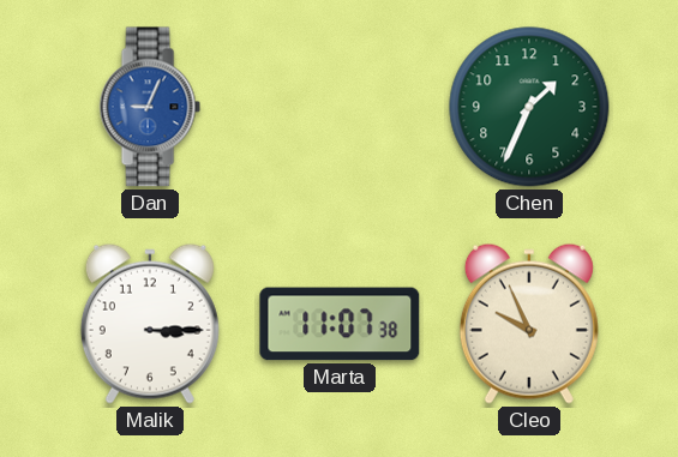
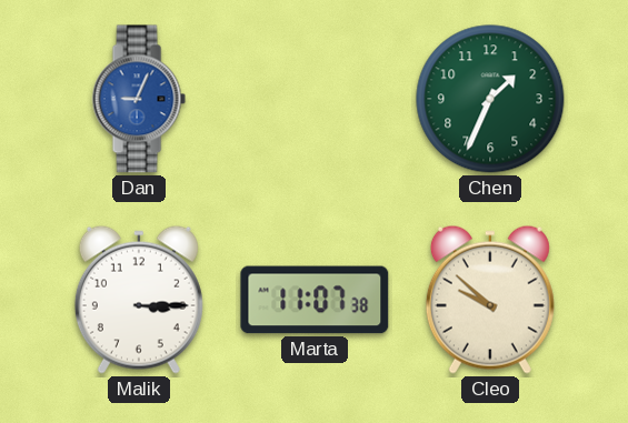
Cleo: 9:56 -> 9:52 (490, 300)
